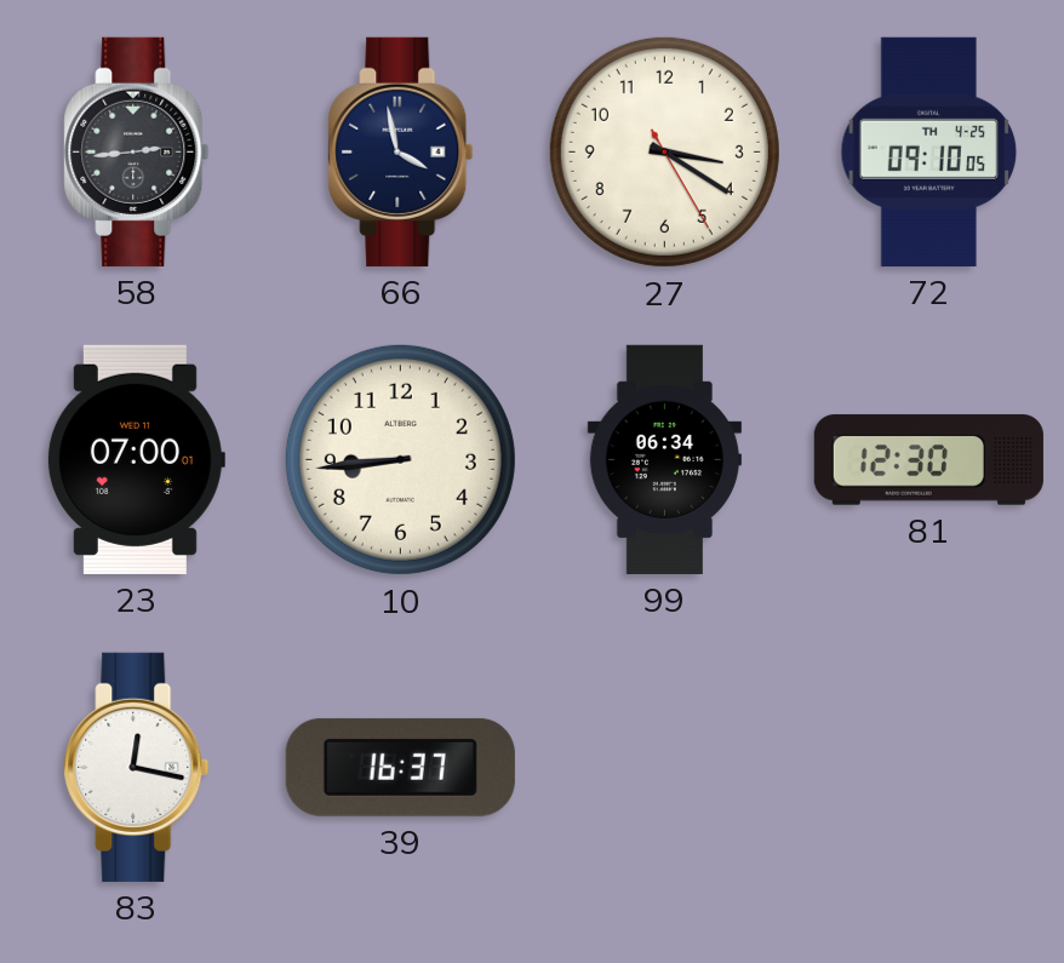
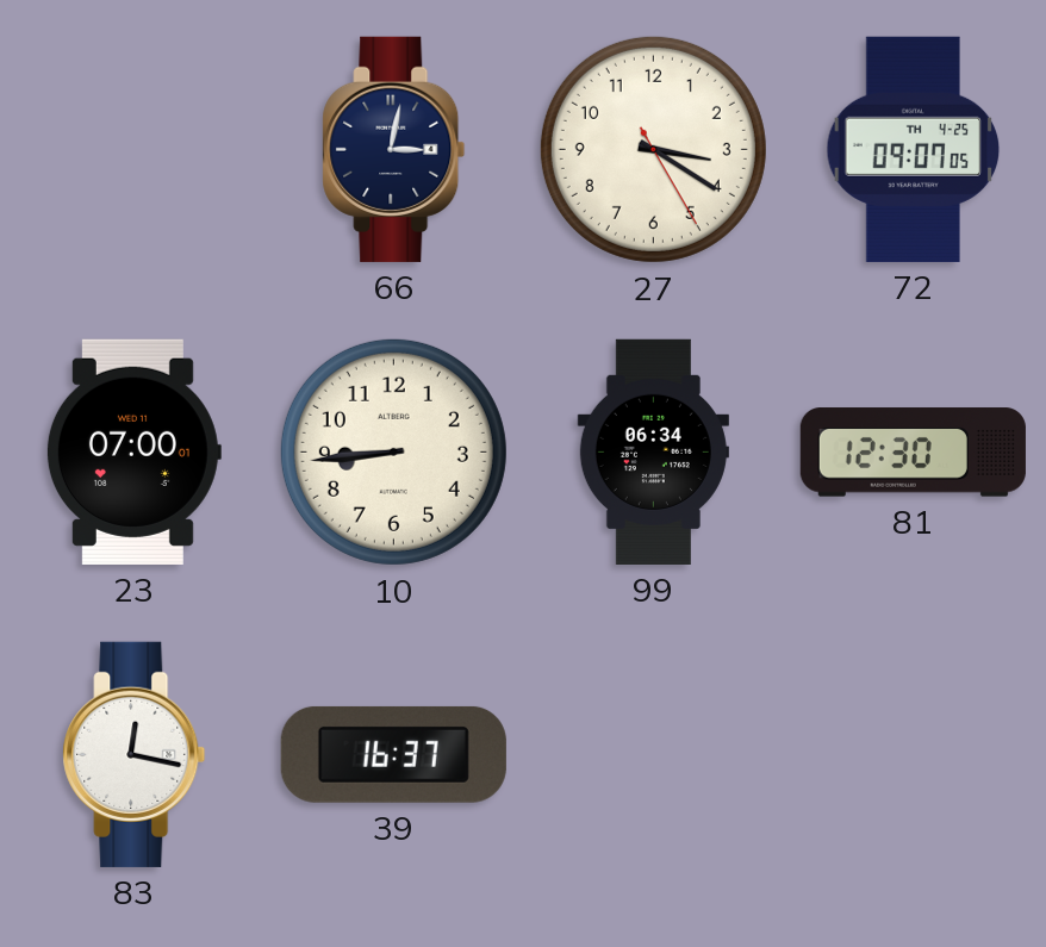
58: 2:44 -> none (137, 151)
66: 3:58 -> 3:02 (394, 149)
72: 09:10 -> 09:07 (914, 149)
